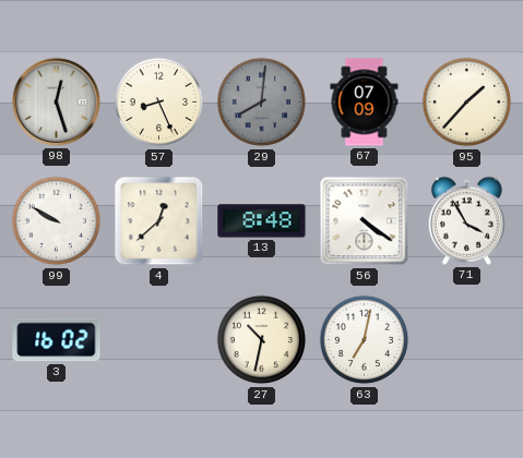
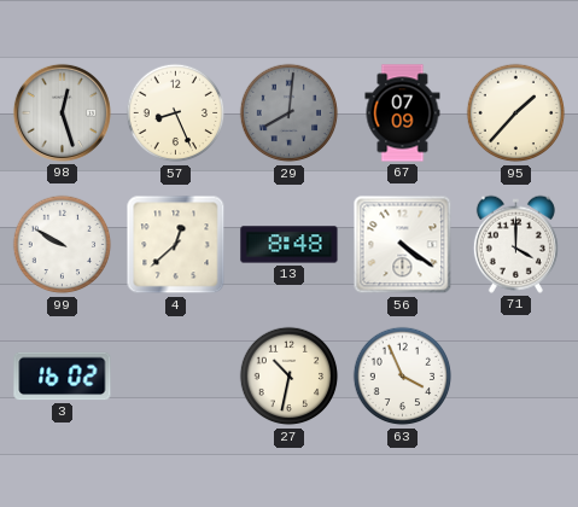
71: 3:55 -> 4:00 (515, 244)
63: 7:02 -> 3:56 (403, 377)
